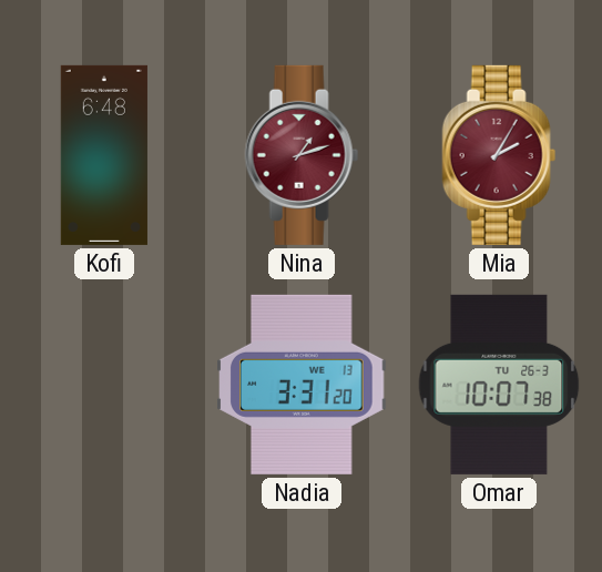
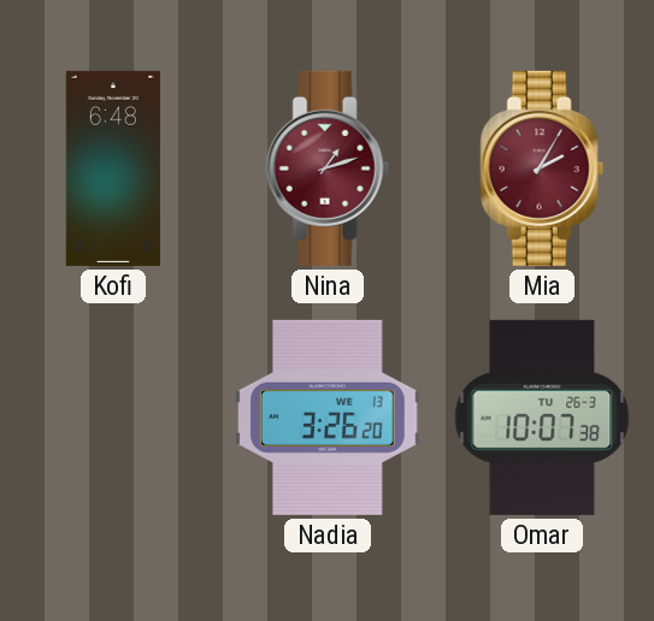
Nadia: 3:31 -> 3:26 (328, 418)
